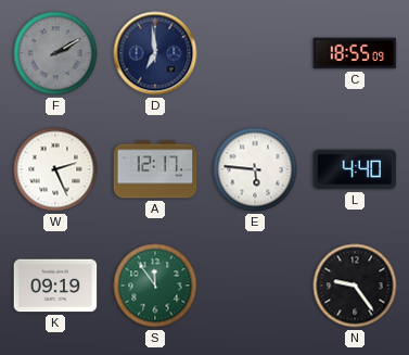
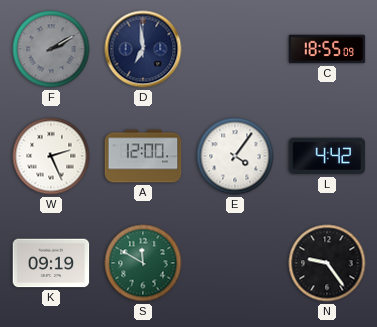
A: 12:17 -> 12:00 (143, 156)
E: 5:46 -> 4:06 (235, 156)
L: 4:40 -> 4:42 (327, 156)
S: 11:54 -> 11:50 (143, 263)
